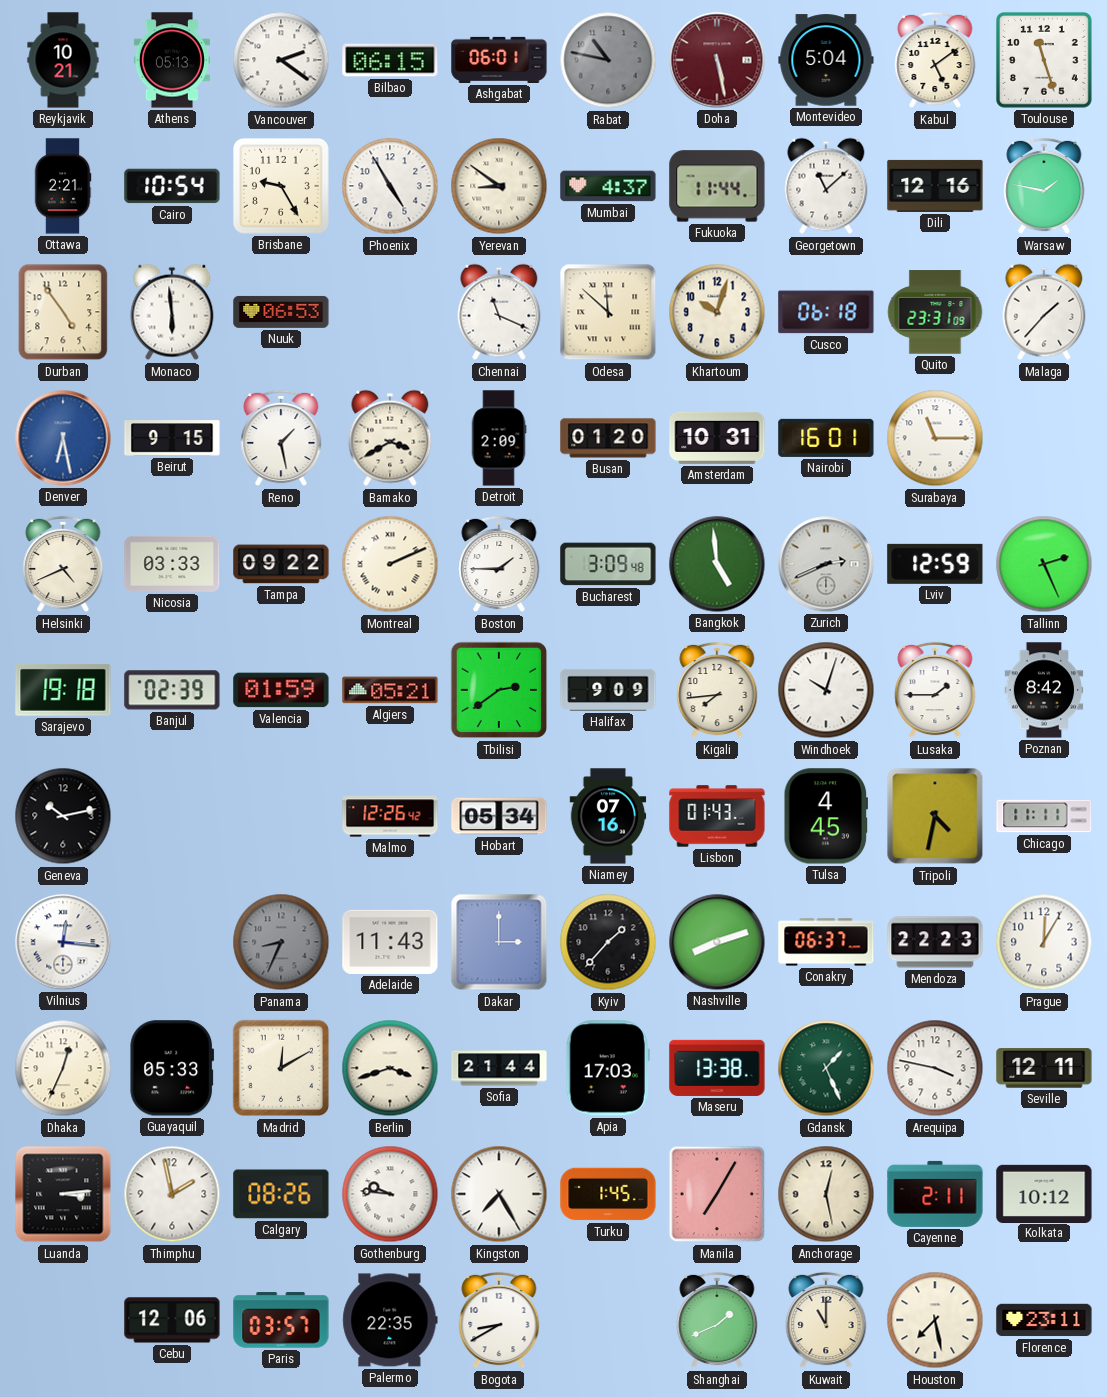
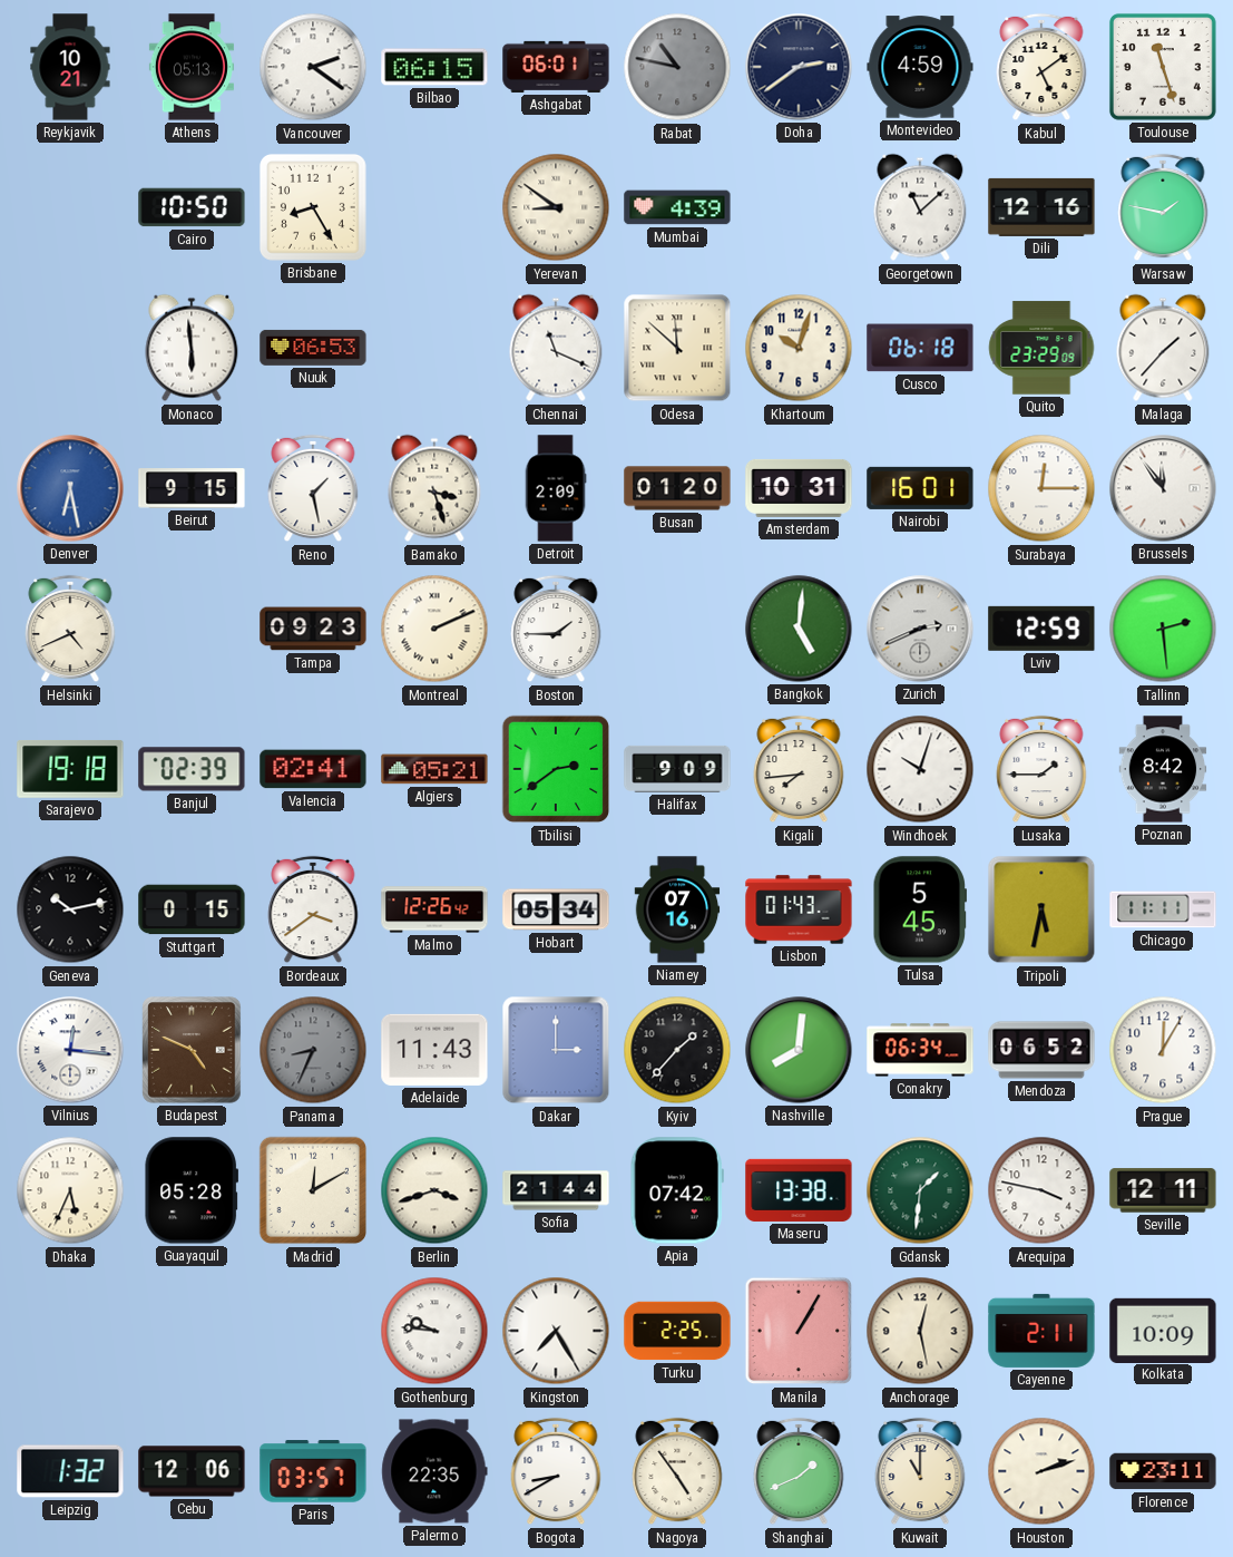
Doha: 5:28 -> 2:39 (799, 67)
Doha dial: burgundy -> navy (799, 67)
Montevideo: 5:04 -> 4:59 (920, 67)
Ottawa: 2:21 -> none (63, 186)
Cairo: 10:54 -> 10:50 (192, 207)
Brisbane: 9:25 -> 8:25 (313, 207)
Phoenix: 4:55 -> none (390, 186)
Mumbai: 4:37 -> 4:39 (677, 207)
Fukuoka: 11:44 -> none (717, 186)
Durban: 4:54 -> none (63, 312)
Quito: 23:31 -> 23:29 (1041, 348)
Bamako: 3:40 -> 3:27 (434, 488)
Surabaya: 11:15 -> 12:15 (1041, 488)
Brussels: none -> 11:54 (1163, 488)
Nicosia: 03:33 -> none (172, 564)
Tampa: 09:22 -> 09:23 (313, 629)
Bucharest: 3:09 -> none (608, 564)
Bangkok: 4:59 -> 5:01 (799, 629)
Tallinn: 2:26 -> 2:29 (1163, 629)
Valencia: 01:59 -> 02:41 (313, 769)
Stuttgart: none -> 0:15 (192, 909)
Bordeaux: none -> 3:39 (313, 909)
Tulsa: 4:45 -> 5:45 (919, 909)
Tripoli: 4:32 -> 5:32 (1041, 909)
Budapest: none -> 4:49 (192, 1050)
Nashville: 8:12 -> 8:01 (799, 1050)
Conakry: 06:37 -> 06:34 (920, 1050)
Mendoza: 22:23 -> 06:52 (1041, 1050)
Dhaka: 12:34 -> 5:34 (70, 1190)
Guayaquil: 05:33 -> 05:28 (192, 1190)
Apia: 17:03 -> 07:42 (677, 1190)
Gdansk: 1:26 -> 1:31 (920, 1190)
Luanda: 3:14 -> none (63, 1194)
Thimphu: 1:58 -> none (172, 1194)
Calgary: 08:26 -> none (281, 1194)
Turku: 1:45 -> 2:25 (677, 1331)
Manila: 7:05 -> 1:05 (799, 1331)
Kolkata: 10:12 -> 10:09 (1163, 1330)
Leipzig: none -> 1:32 (70, 1471)
Nagoya: none -> 4:54 (677, 1471)
Houston: 7:28 -> 2:12 (1041, 1471)
